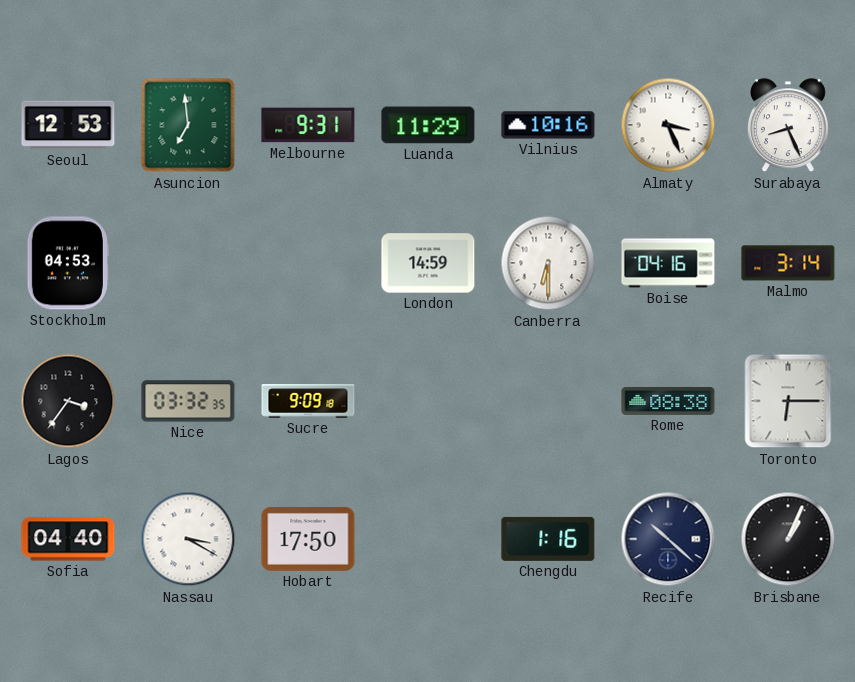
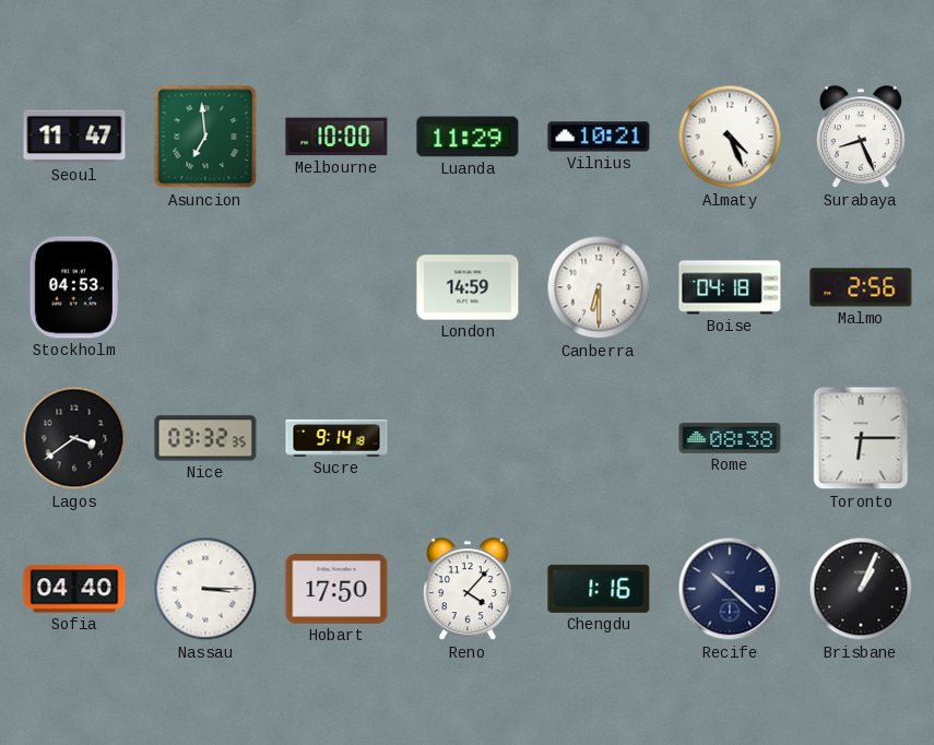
Seoul: 12:53 -> 11:47 (74, 137)
Melbourne: 9:31 -> 10:00 (336, 137)
Vilnius: 10:16 -> 10:21 (599, 137)
Almaty: 3:26 -> 4:26 (730, 137)
Boise: 04:16 -> 04:18 (730, 287)
Malmo: 3:14 -> 2:56 (861, 287)
Lagos: 3:36 -> 3:39 (74, 438)
Sucre: 9:09 -> 9:14 (336, 438)
Nassau: 3:20 -> 3:15 (205, 589)
Reno: none -> 4:07 (468, 590)
